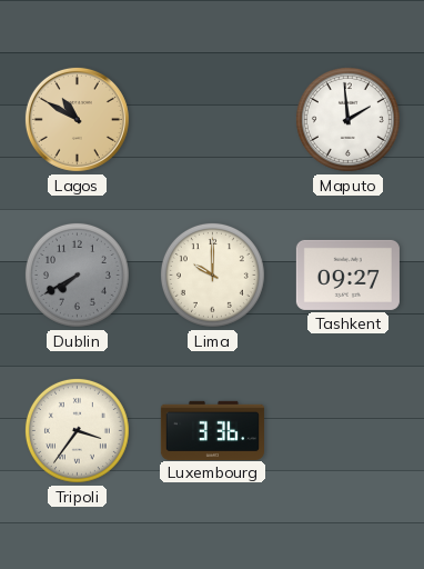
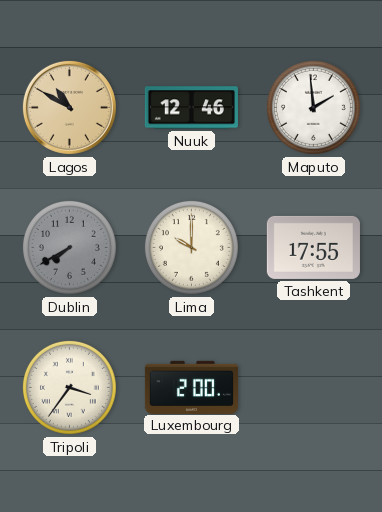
Nuuk: none -> 12:46 (191, 108)
Tashkent: 09:27 -> 17:55 (313, 247)
Luxembourg: 3:36 -> 2:00 (191, 387)
